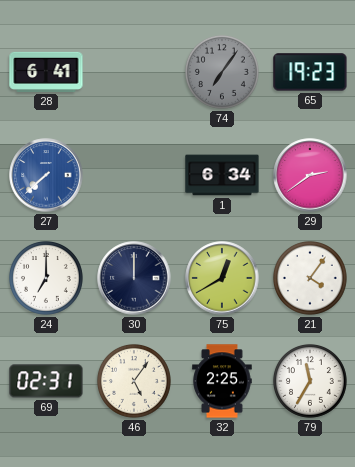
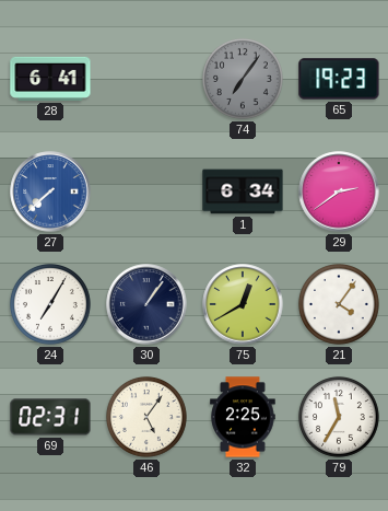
24: 7:00 -> 7:05 (50, 304)
30: 12:00 -> 1:06 (146, 304)
